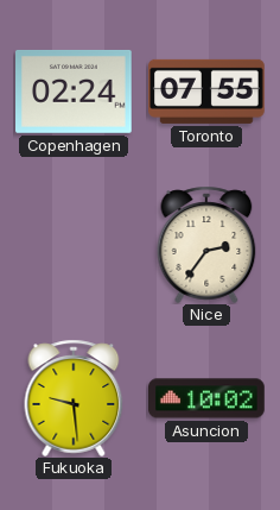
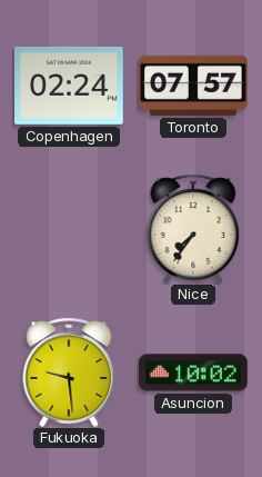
Toronto: 07:55 -> 07:57 (193, 86)
Nice: 2:36 -> 7:36 (193, 229)
